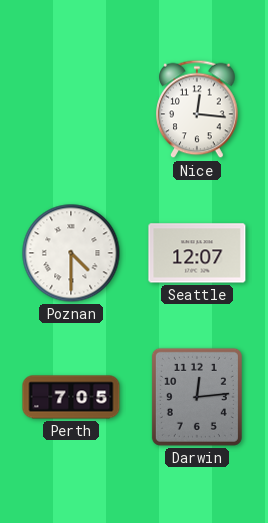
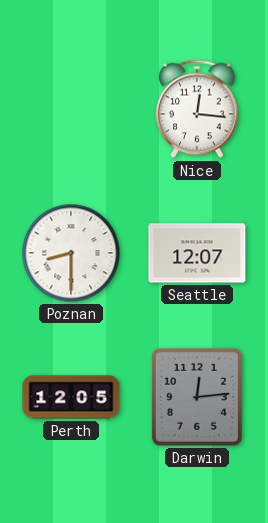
Poznan: 4:30 -> 8:30 (71, 253)
Perth: 7:05 -> 12:05 (71, 397)
